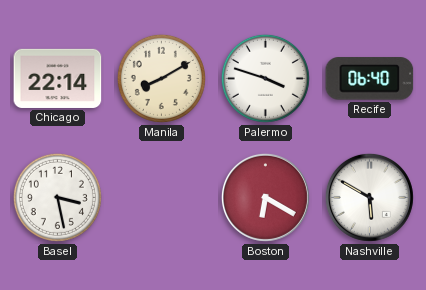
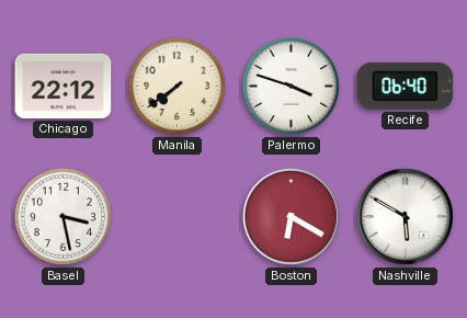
Chicago: 22:14 -> 22:12 (64, 86)
Manila: 8:10 -> 7:39 (176, 86)
